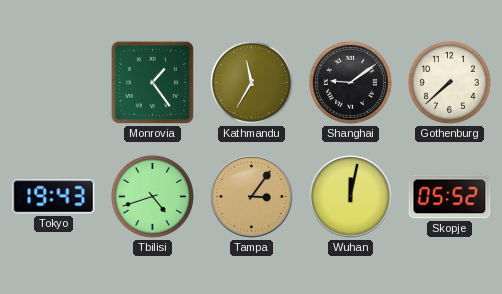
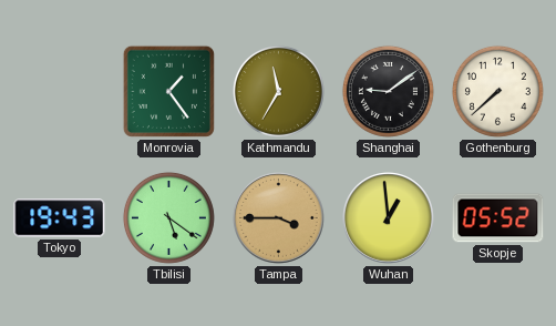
Tbilisi: 4:42 -> 5:21 (168, 217)
Tampa: 3:06 -> 3:45 (279, 218)
Wuhan: 12:02 -> 12:59 (389, 218)
